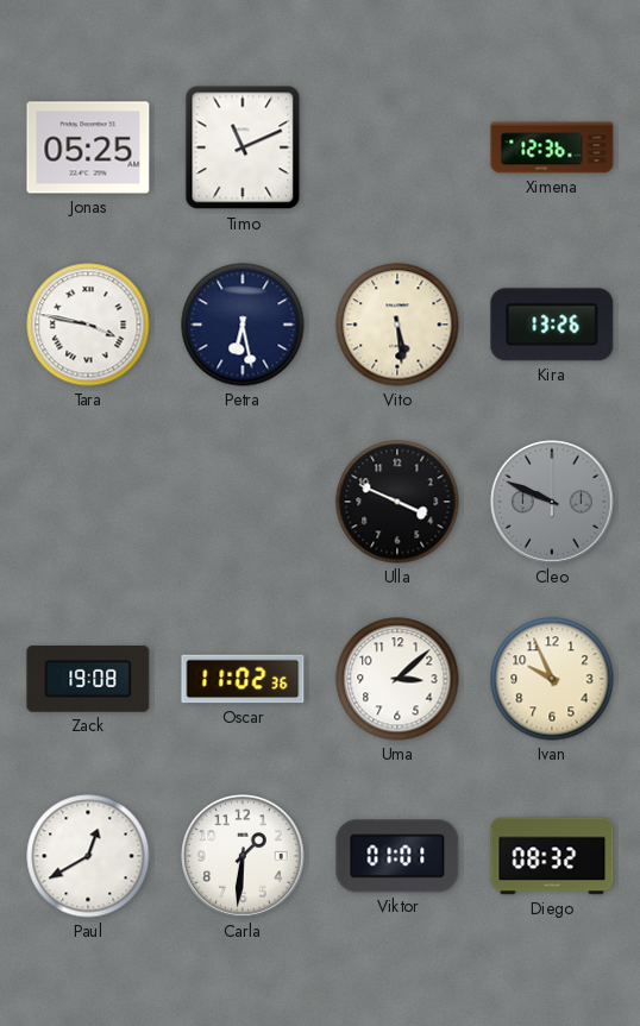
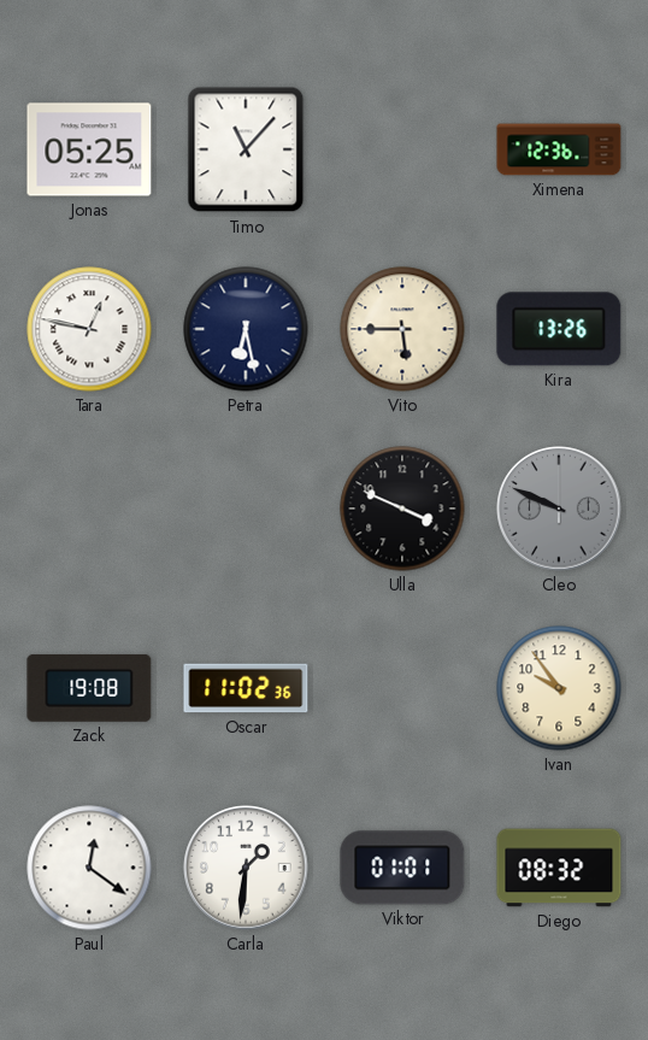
Timo: 11:11 -> 11:07 (246, 149)
Tara: 3:47 -> 12:47 (89, 329)
Vito: 5:29 -> 5:45 (402, 329)
Uma: 3:08 -> none (397, 679)
Ivan: 9:56 -> 9:54 (559, 688)
Paul: 12:40 -> 12:21 (89, 868)
